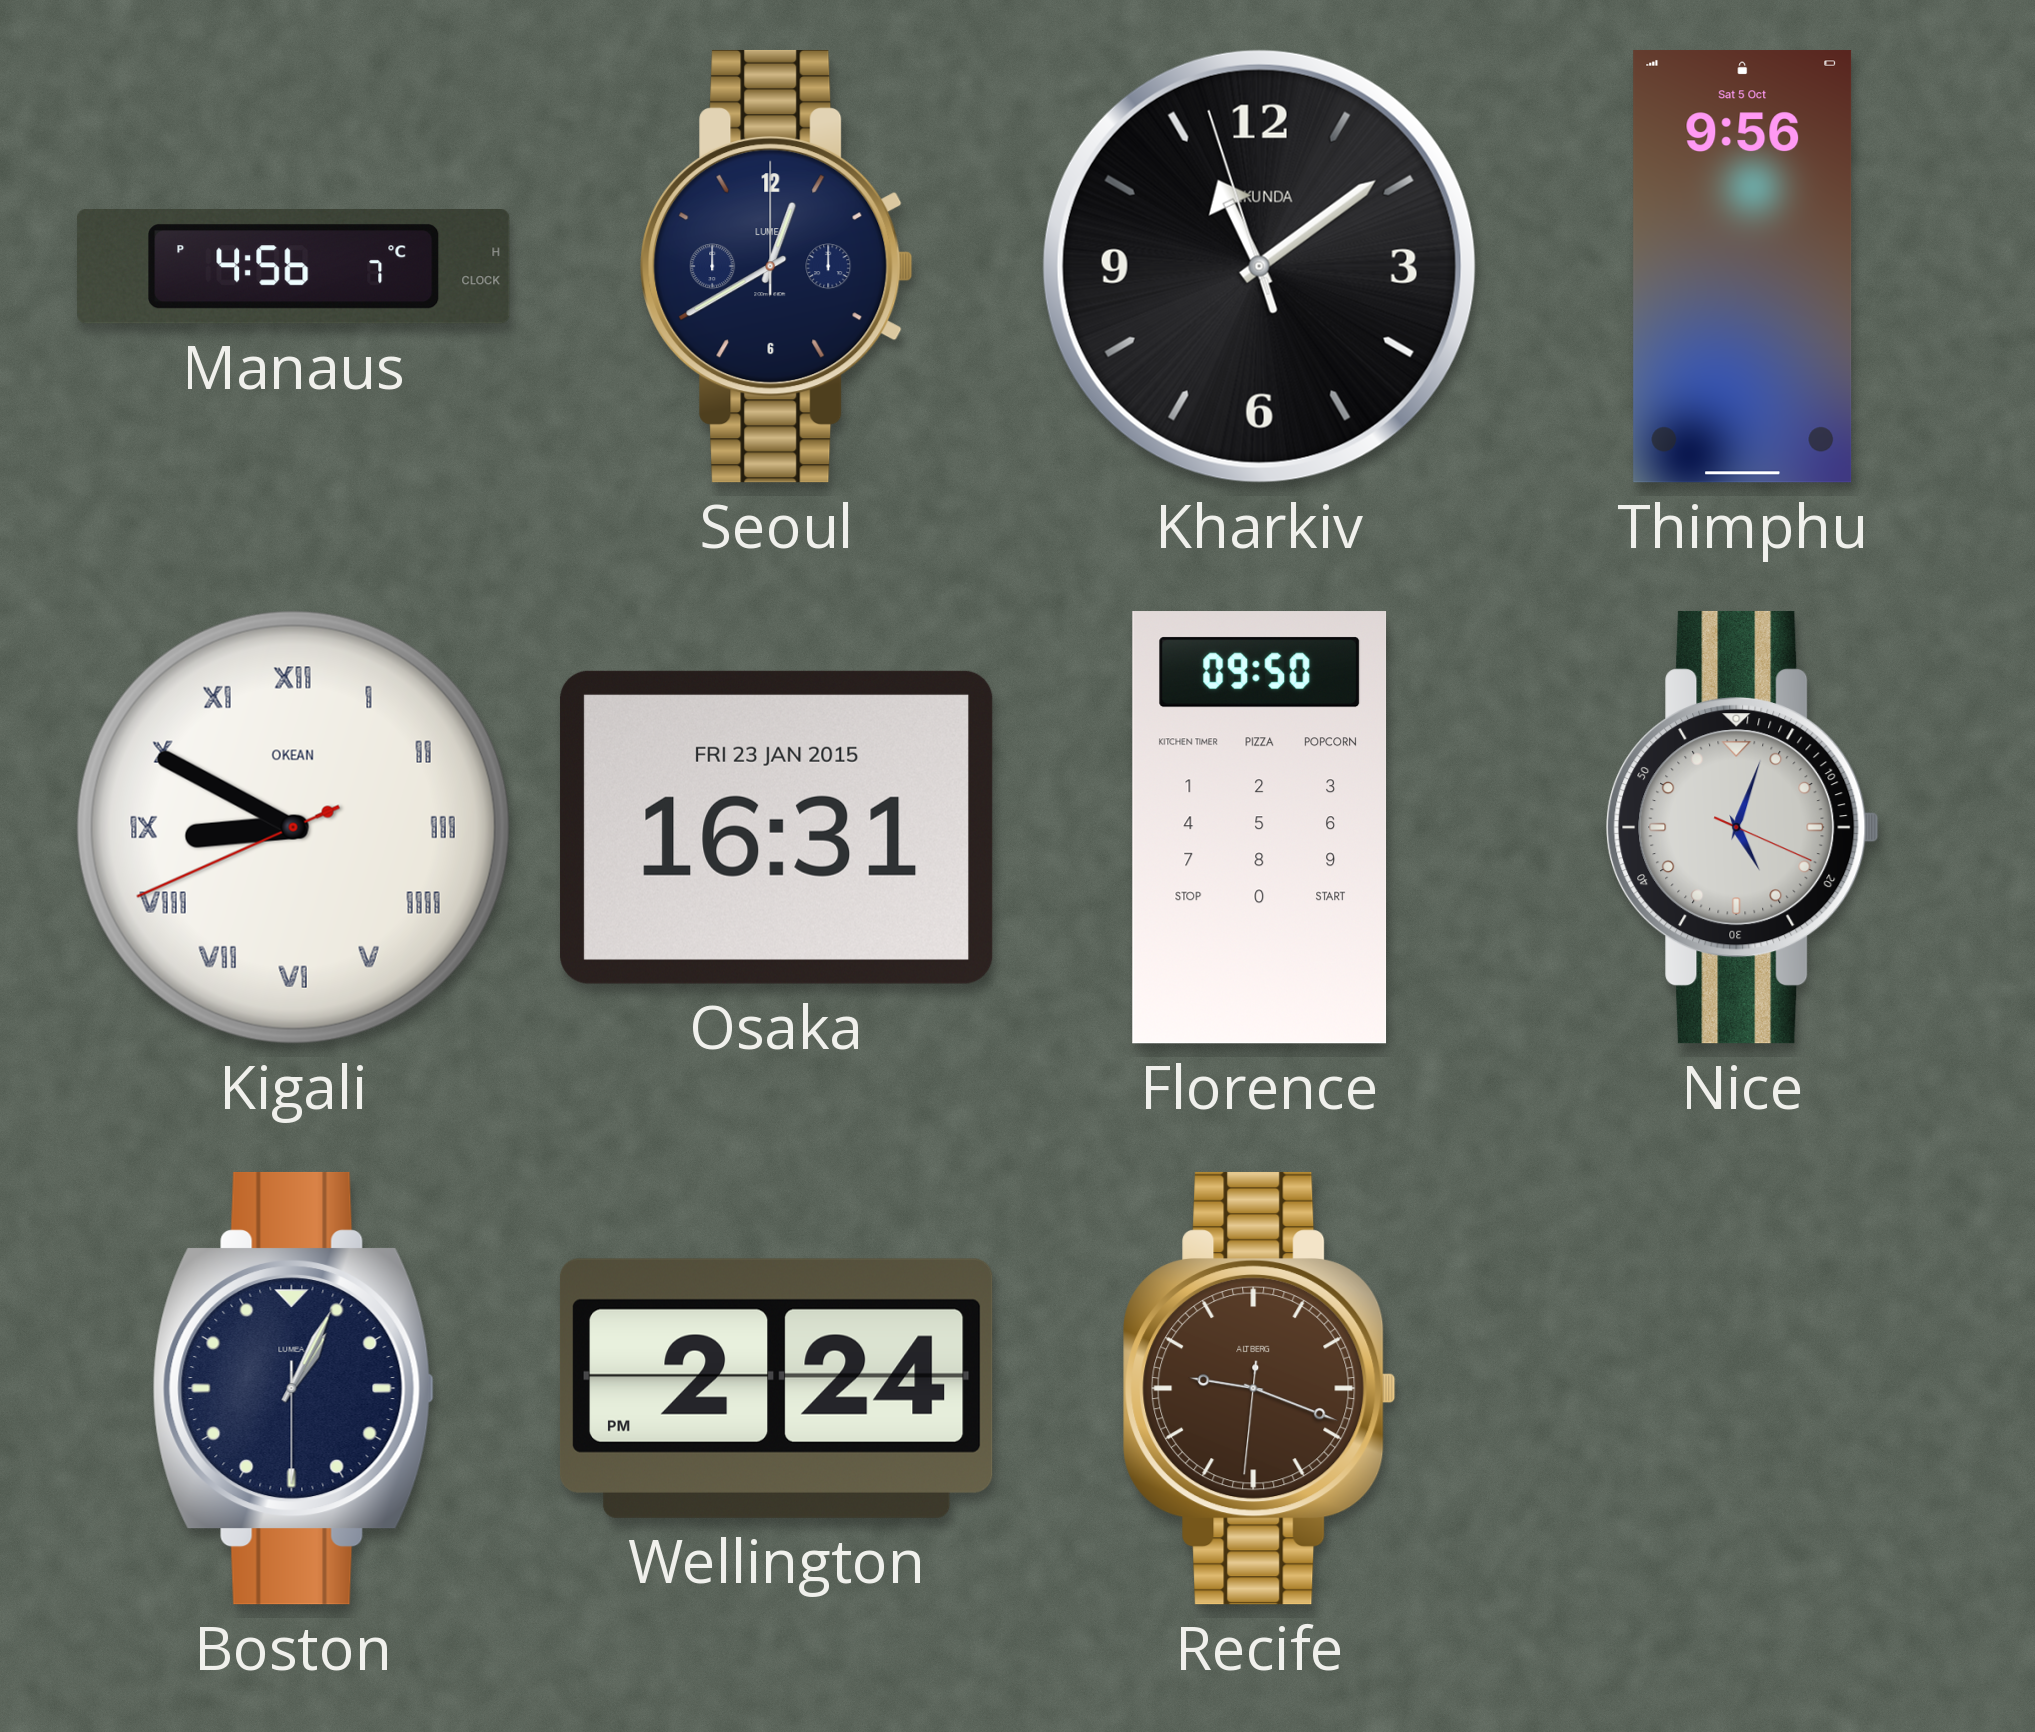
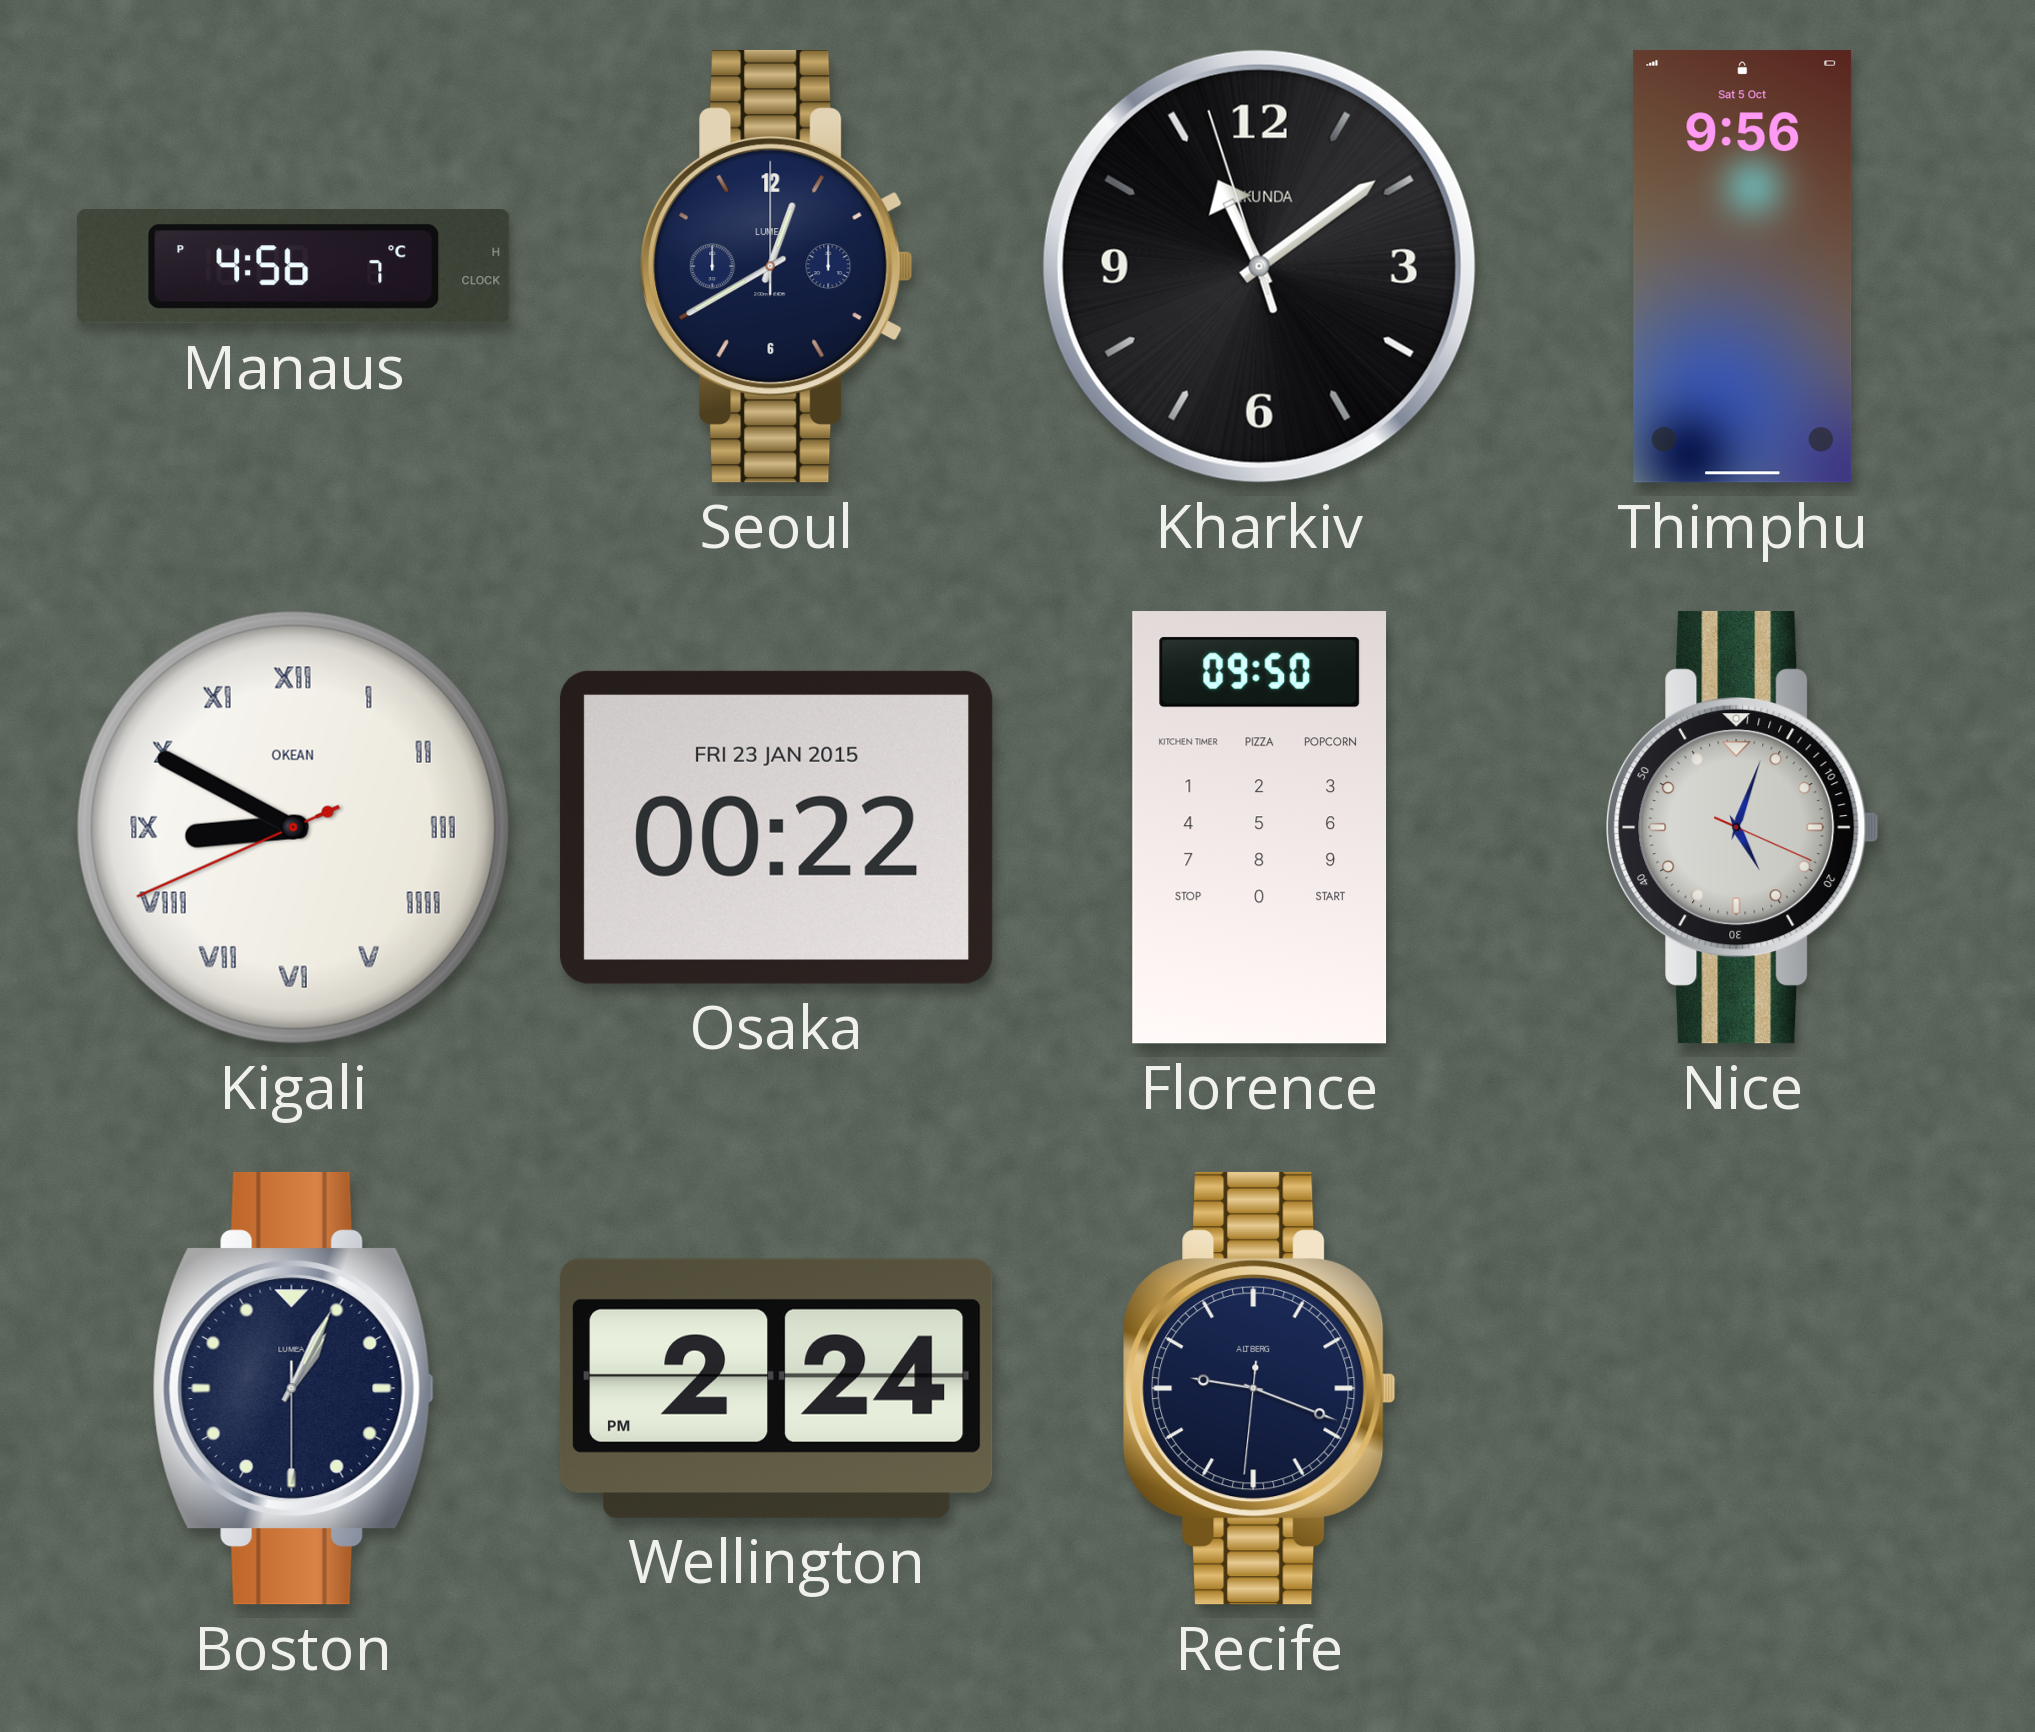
Osaka: 16:31 -> 00:22 (777, 827)
Recife dial: brown -> navy (1260, 1388)
